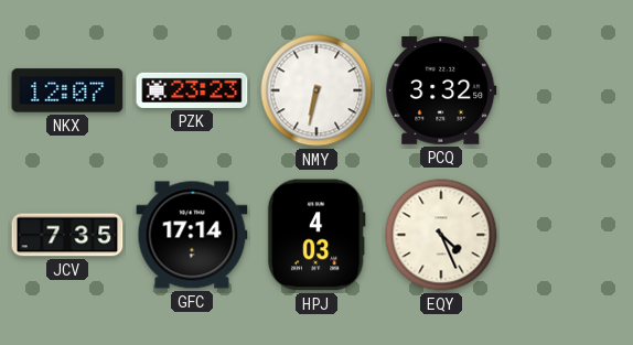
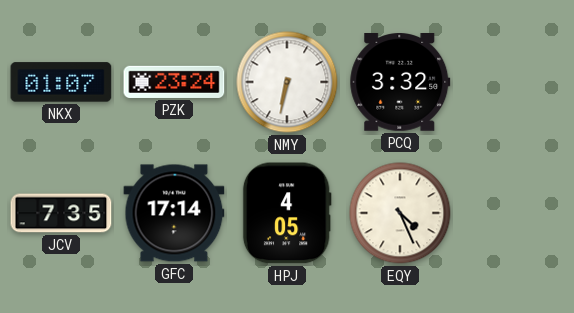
NKX: 12:07 -> 01:07 (61, 82)
PZK: 23:23 -> 23:24 (174, 82)
HPJ: 4:03 -> 4:05 (287, 213)
